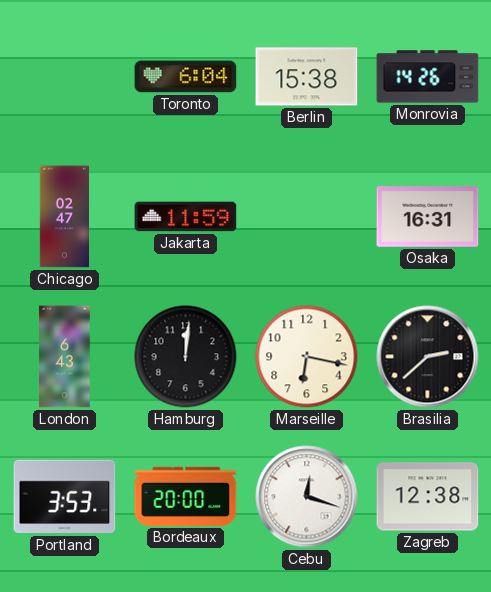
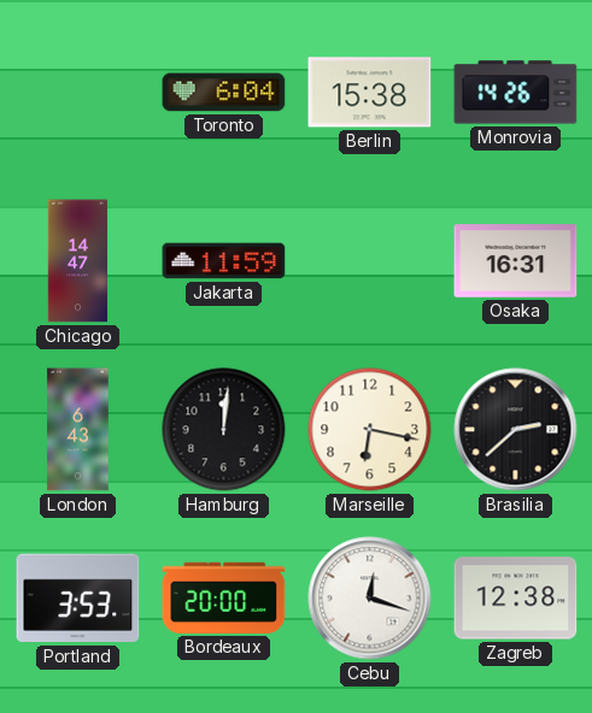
Chicago: 02:47 -> 14:47 (77, 261)
